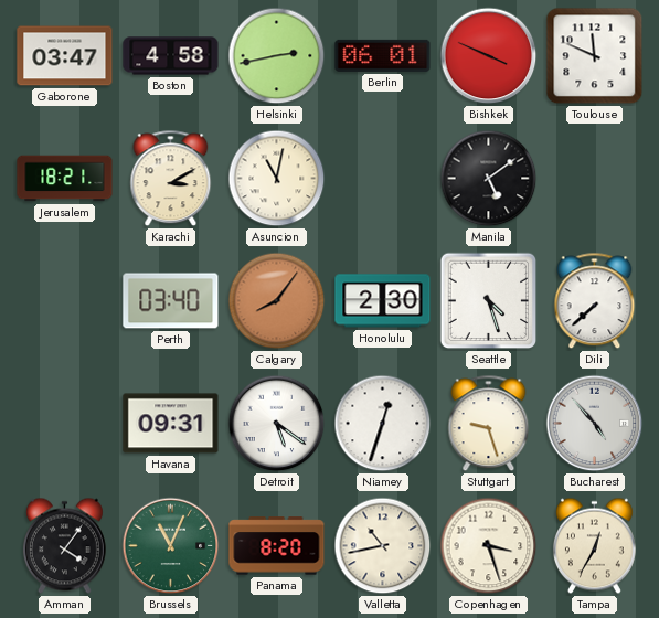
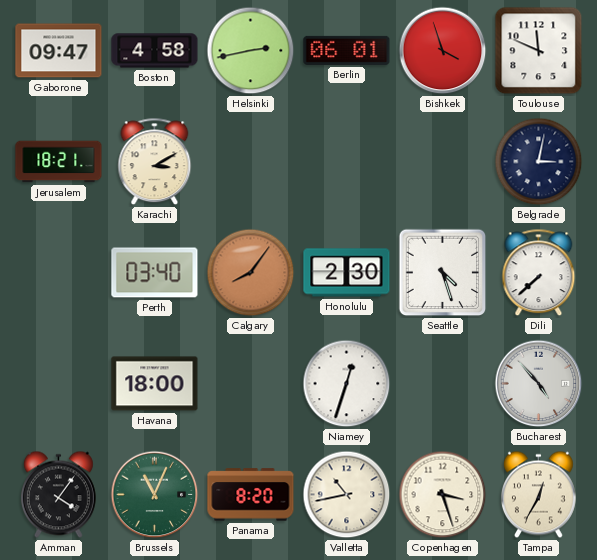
Gaborone: 03:47 -> 09:47 (59, 51)
Bishkek: 3:49 -> 3:57 (443, 51)
Asuncion: 11:02 -> none (277, 179)
Manila: 5:09 -> none (489, 179)
Belgrade: none -> 3:02 (539, 162)
Havana: 09:31 -> 18:00 (155, 384)
Detroit: 5:21 -> none (277, 424)
Stuttgart: 9:27 -> none (489, 424)
